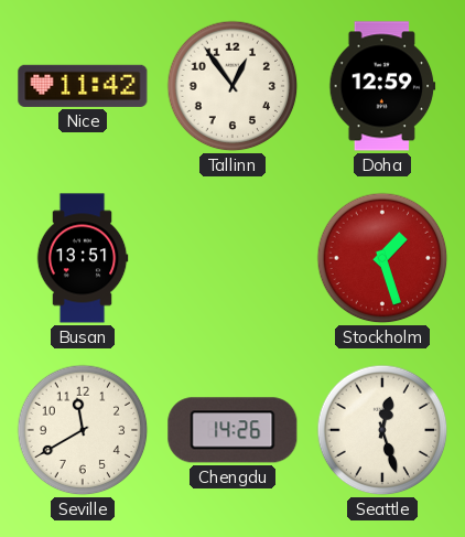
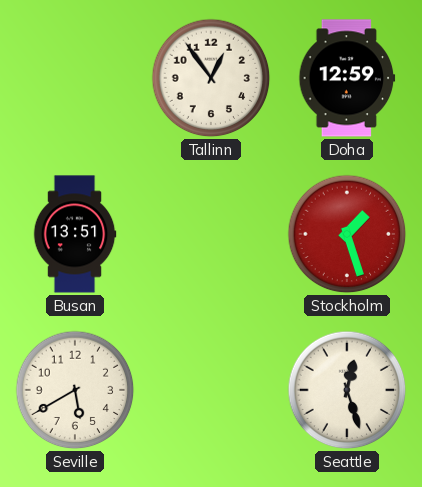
Nice: 11:42 -> none (83, 86)
Seville: 11:40 -> 5:40 (75, 390)
Chengdu: 14:26 -> none (233, 430)
